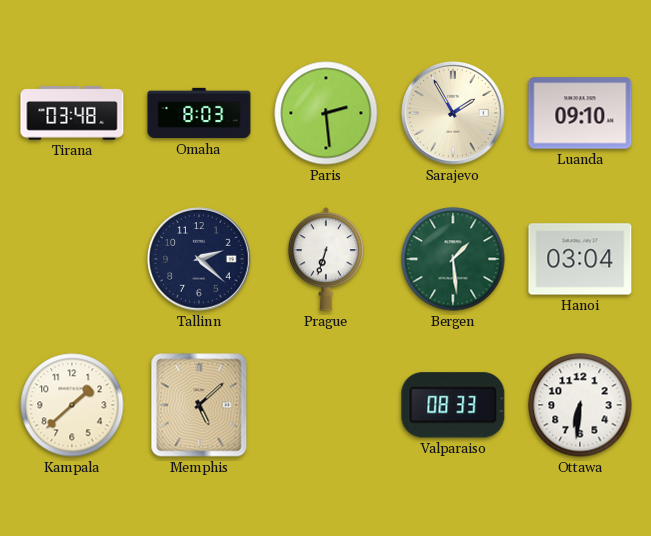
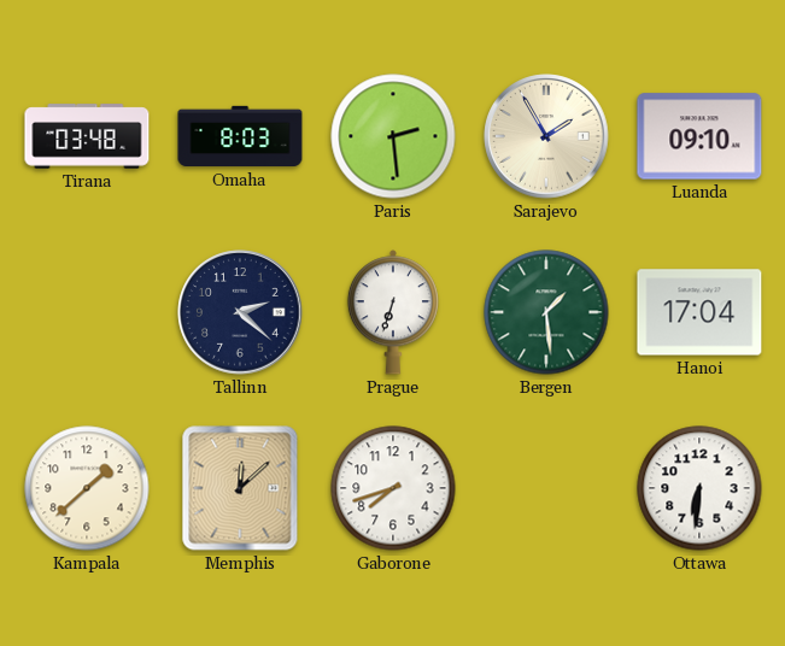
Hanoi: 03:04 -> 17:04 (699, 312)
Memphis: 5:08 -> 12:08 (240, 488)
Gaborone: none -> 7:42 (393, 488)
Valparaiso: 08:33 -> none (453, 405)
